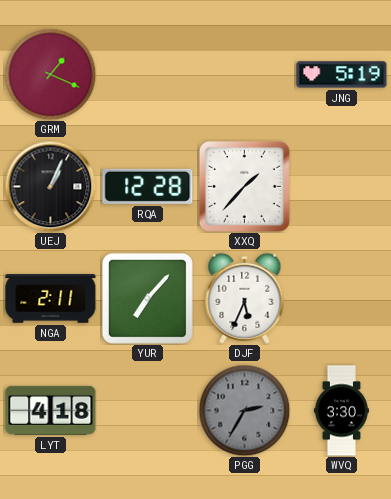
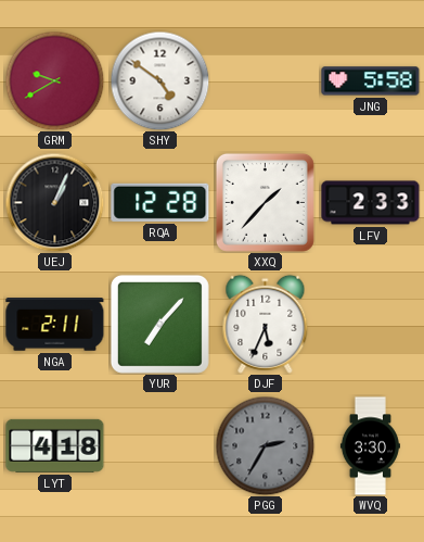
GRM: 1:19 -> 9:40 (54, 80)
SHY: none -> 4:51 (159, 80)
JNG: 5:19 -> 5:58 (371, 81)
LFV: none -> 2:33 (371, 203)
